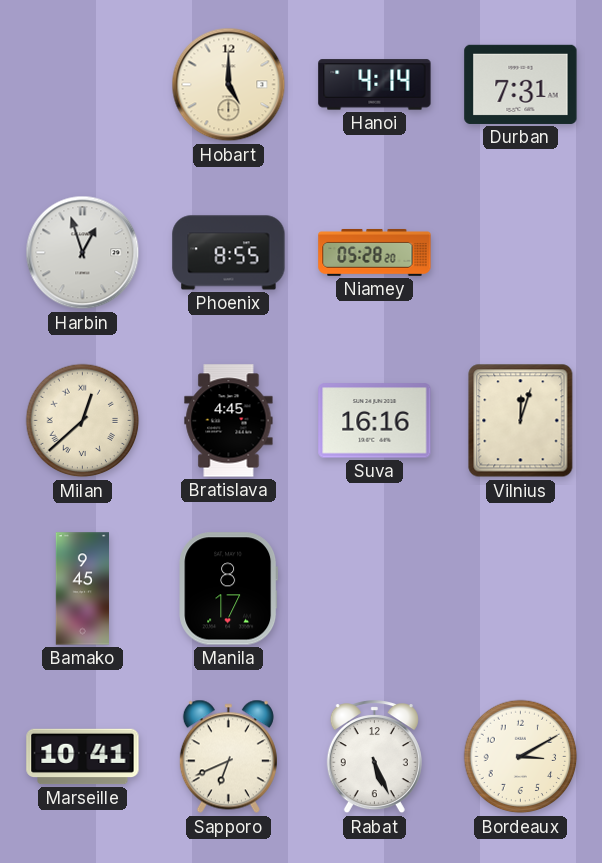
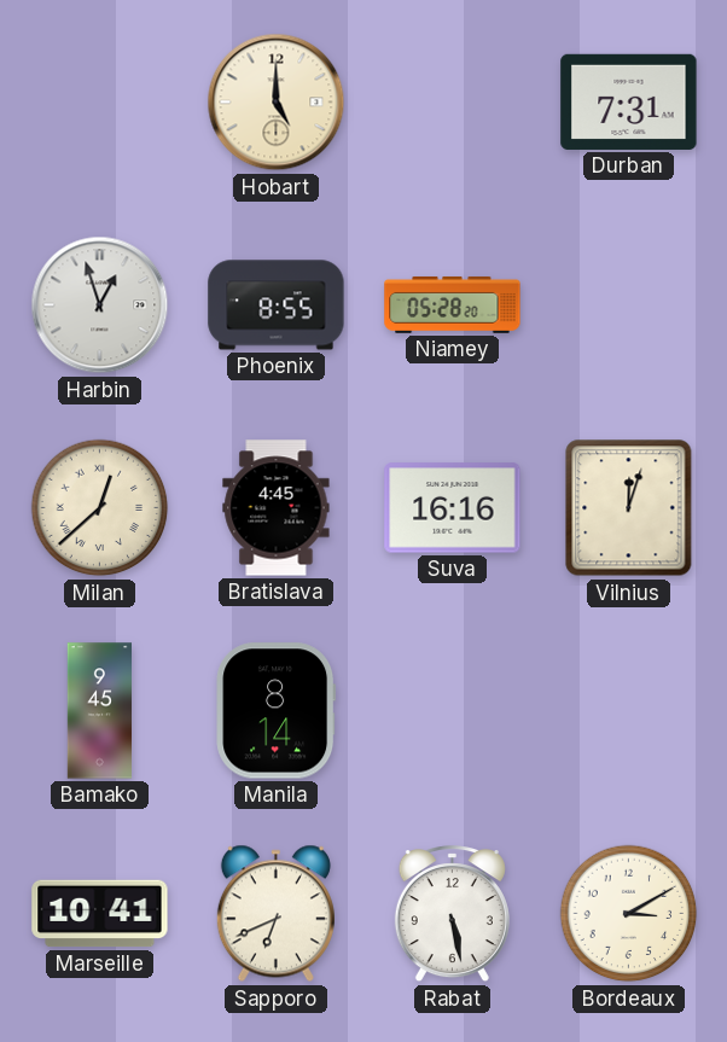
Hanoi: 4:14 -> none (375, 85)
Manila: 8:17 -> 8:14 (277, 711)
Rabat: 5:26 -> 5:28 (452, 914)
